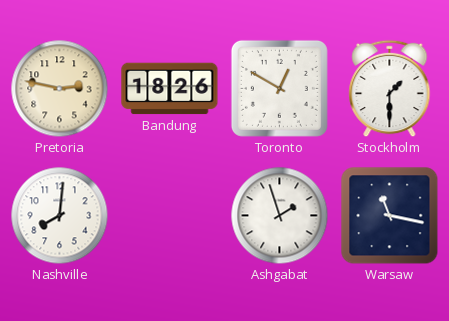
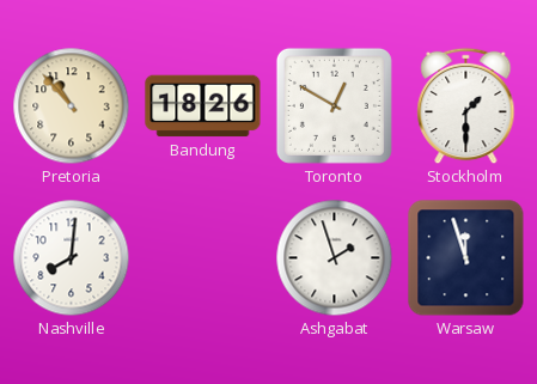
Pretoria: 2:47 -> 10:53 (72, 106)
Warsaw: 11:17 -> 11:57 (466, 258)
